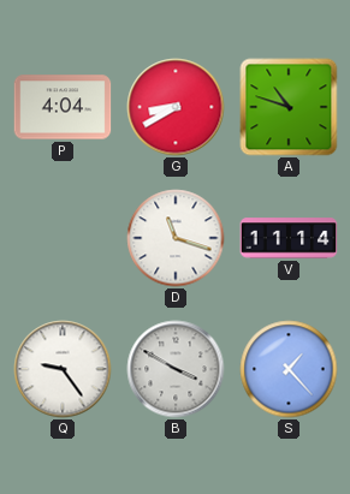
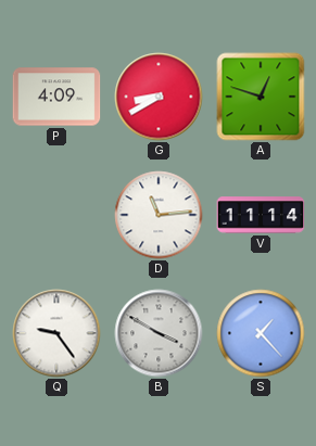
P: 4:04 -> 4:09 (56, 97)
A: 10:48 -> 12:48 (261, 97)
D: 11:18 -> 11:14 (159, 215)
